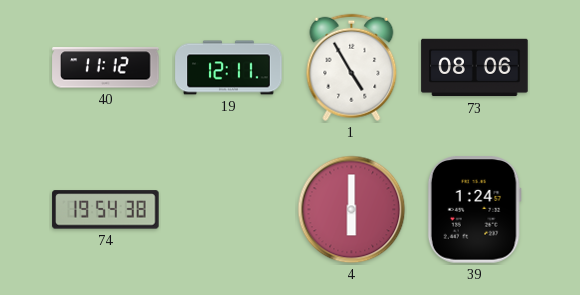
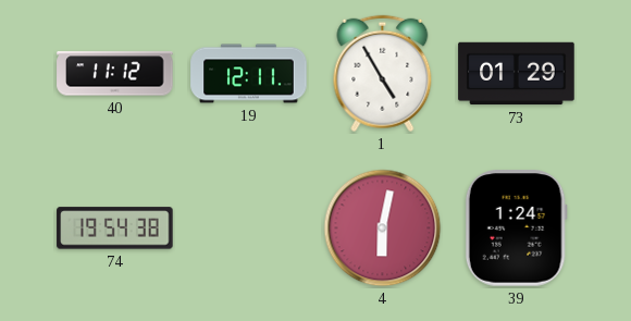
73: 08:06 -> 01:29 (517, 74)
4: 6:00 -> 6:02 (383, 229)
